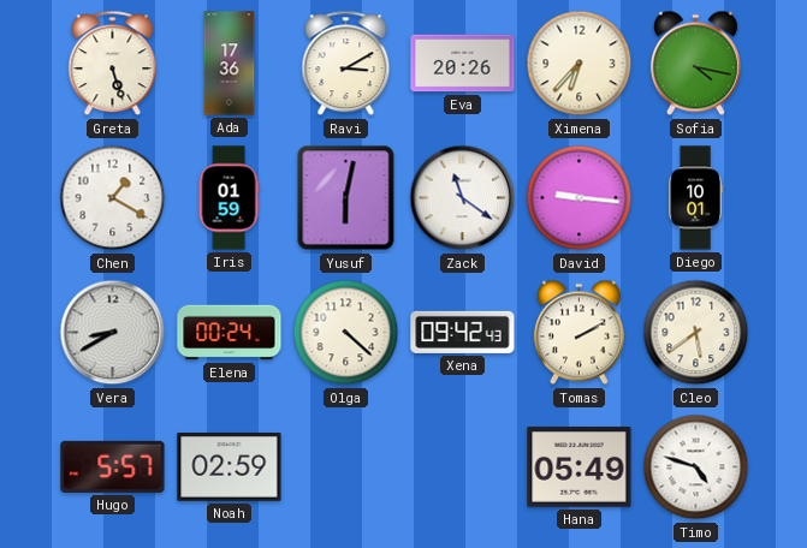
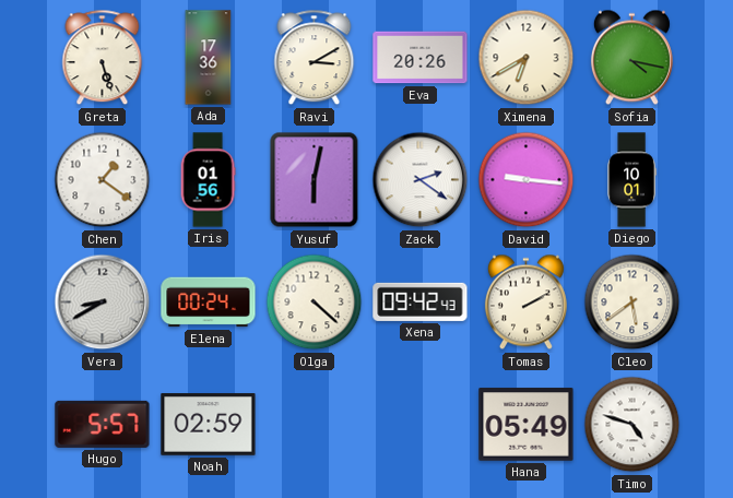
Ximena: 6:37 -> 6:40 (527, 58)
Chen: 1:20 -> 1:21 (103, 180)
Iris: 01:59 -> 01:56 (208, 180)
Zack: 11:21 -> 2:21 (421, 180)
